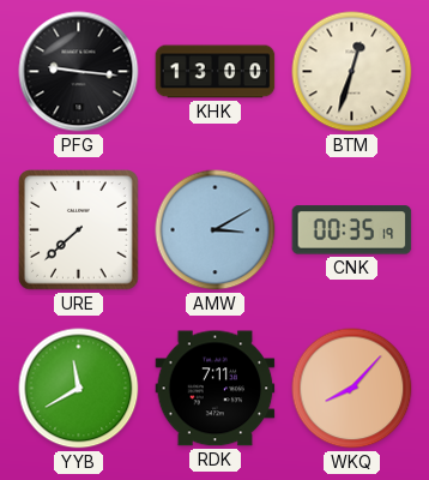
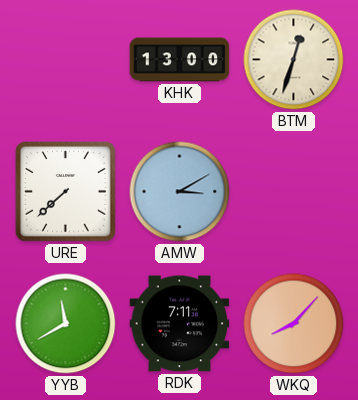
PFG: 9:16 -> none (79, 72)
CNK: 00:35 -> none (352, 230)
